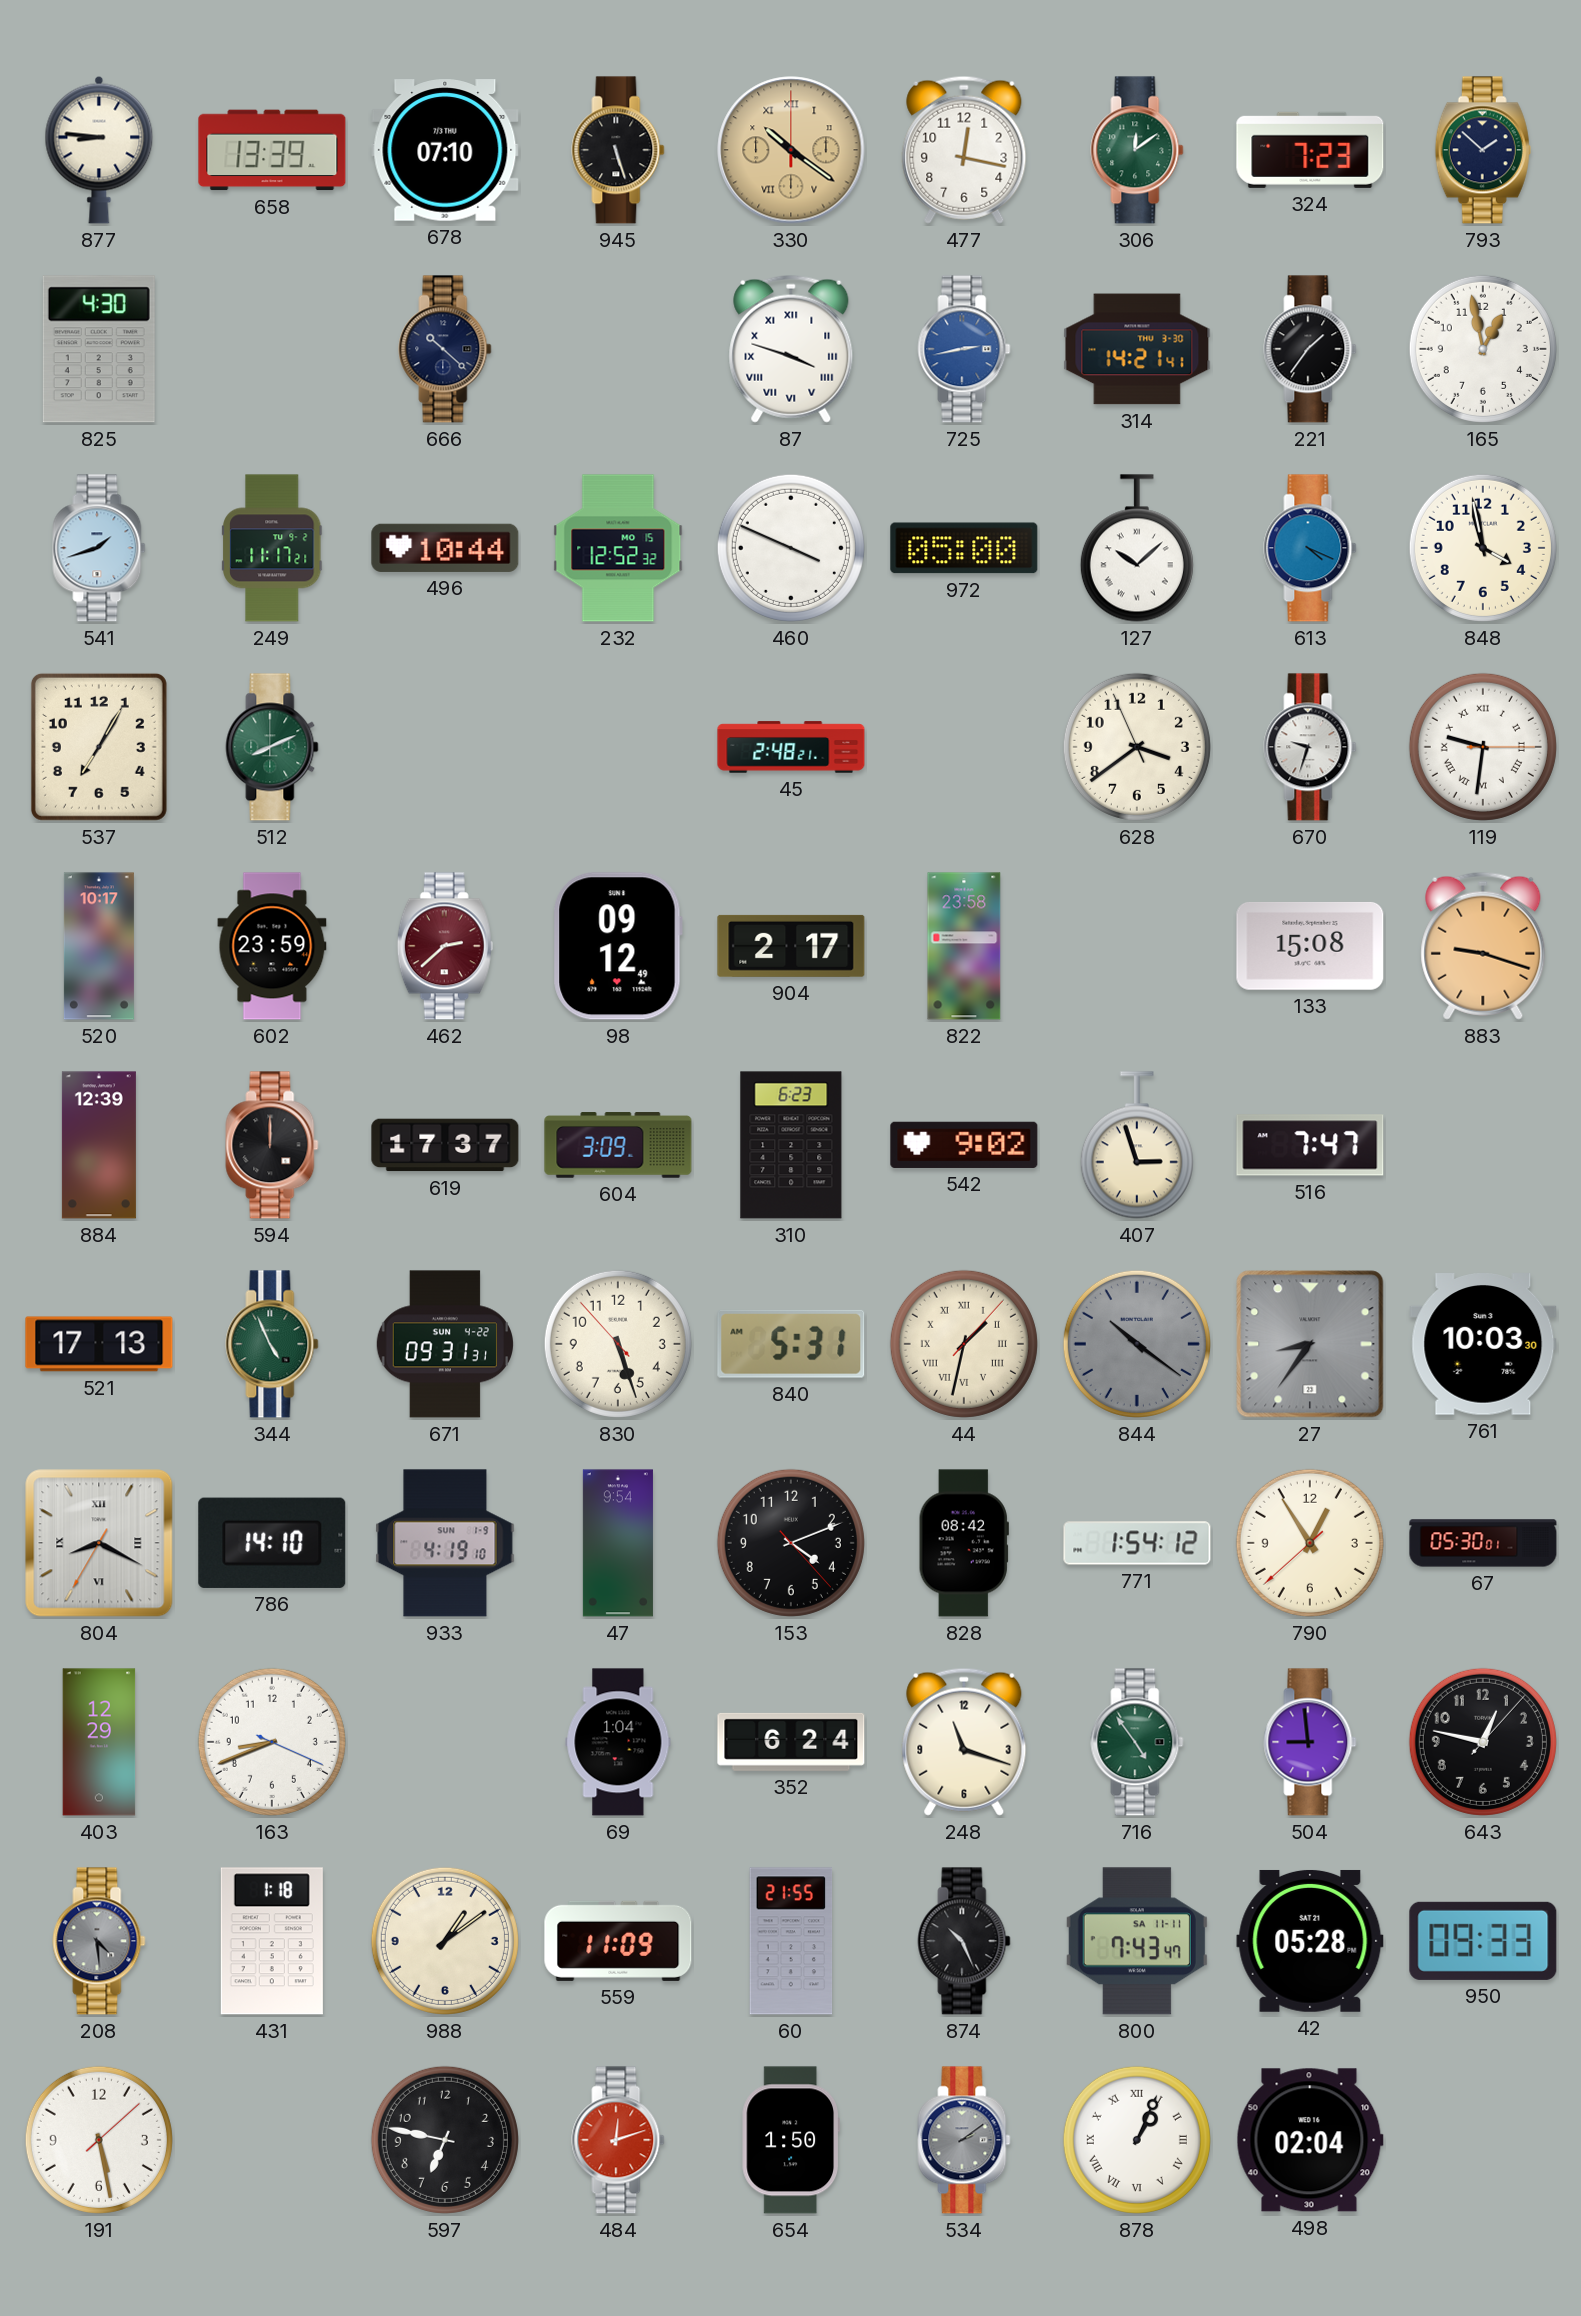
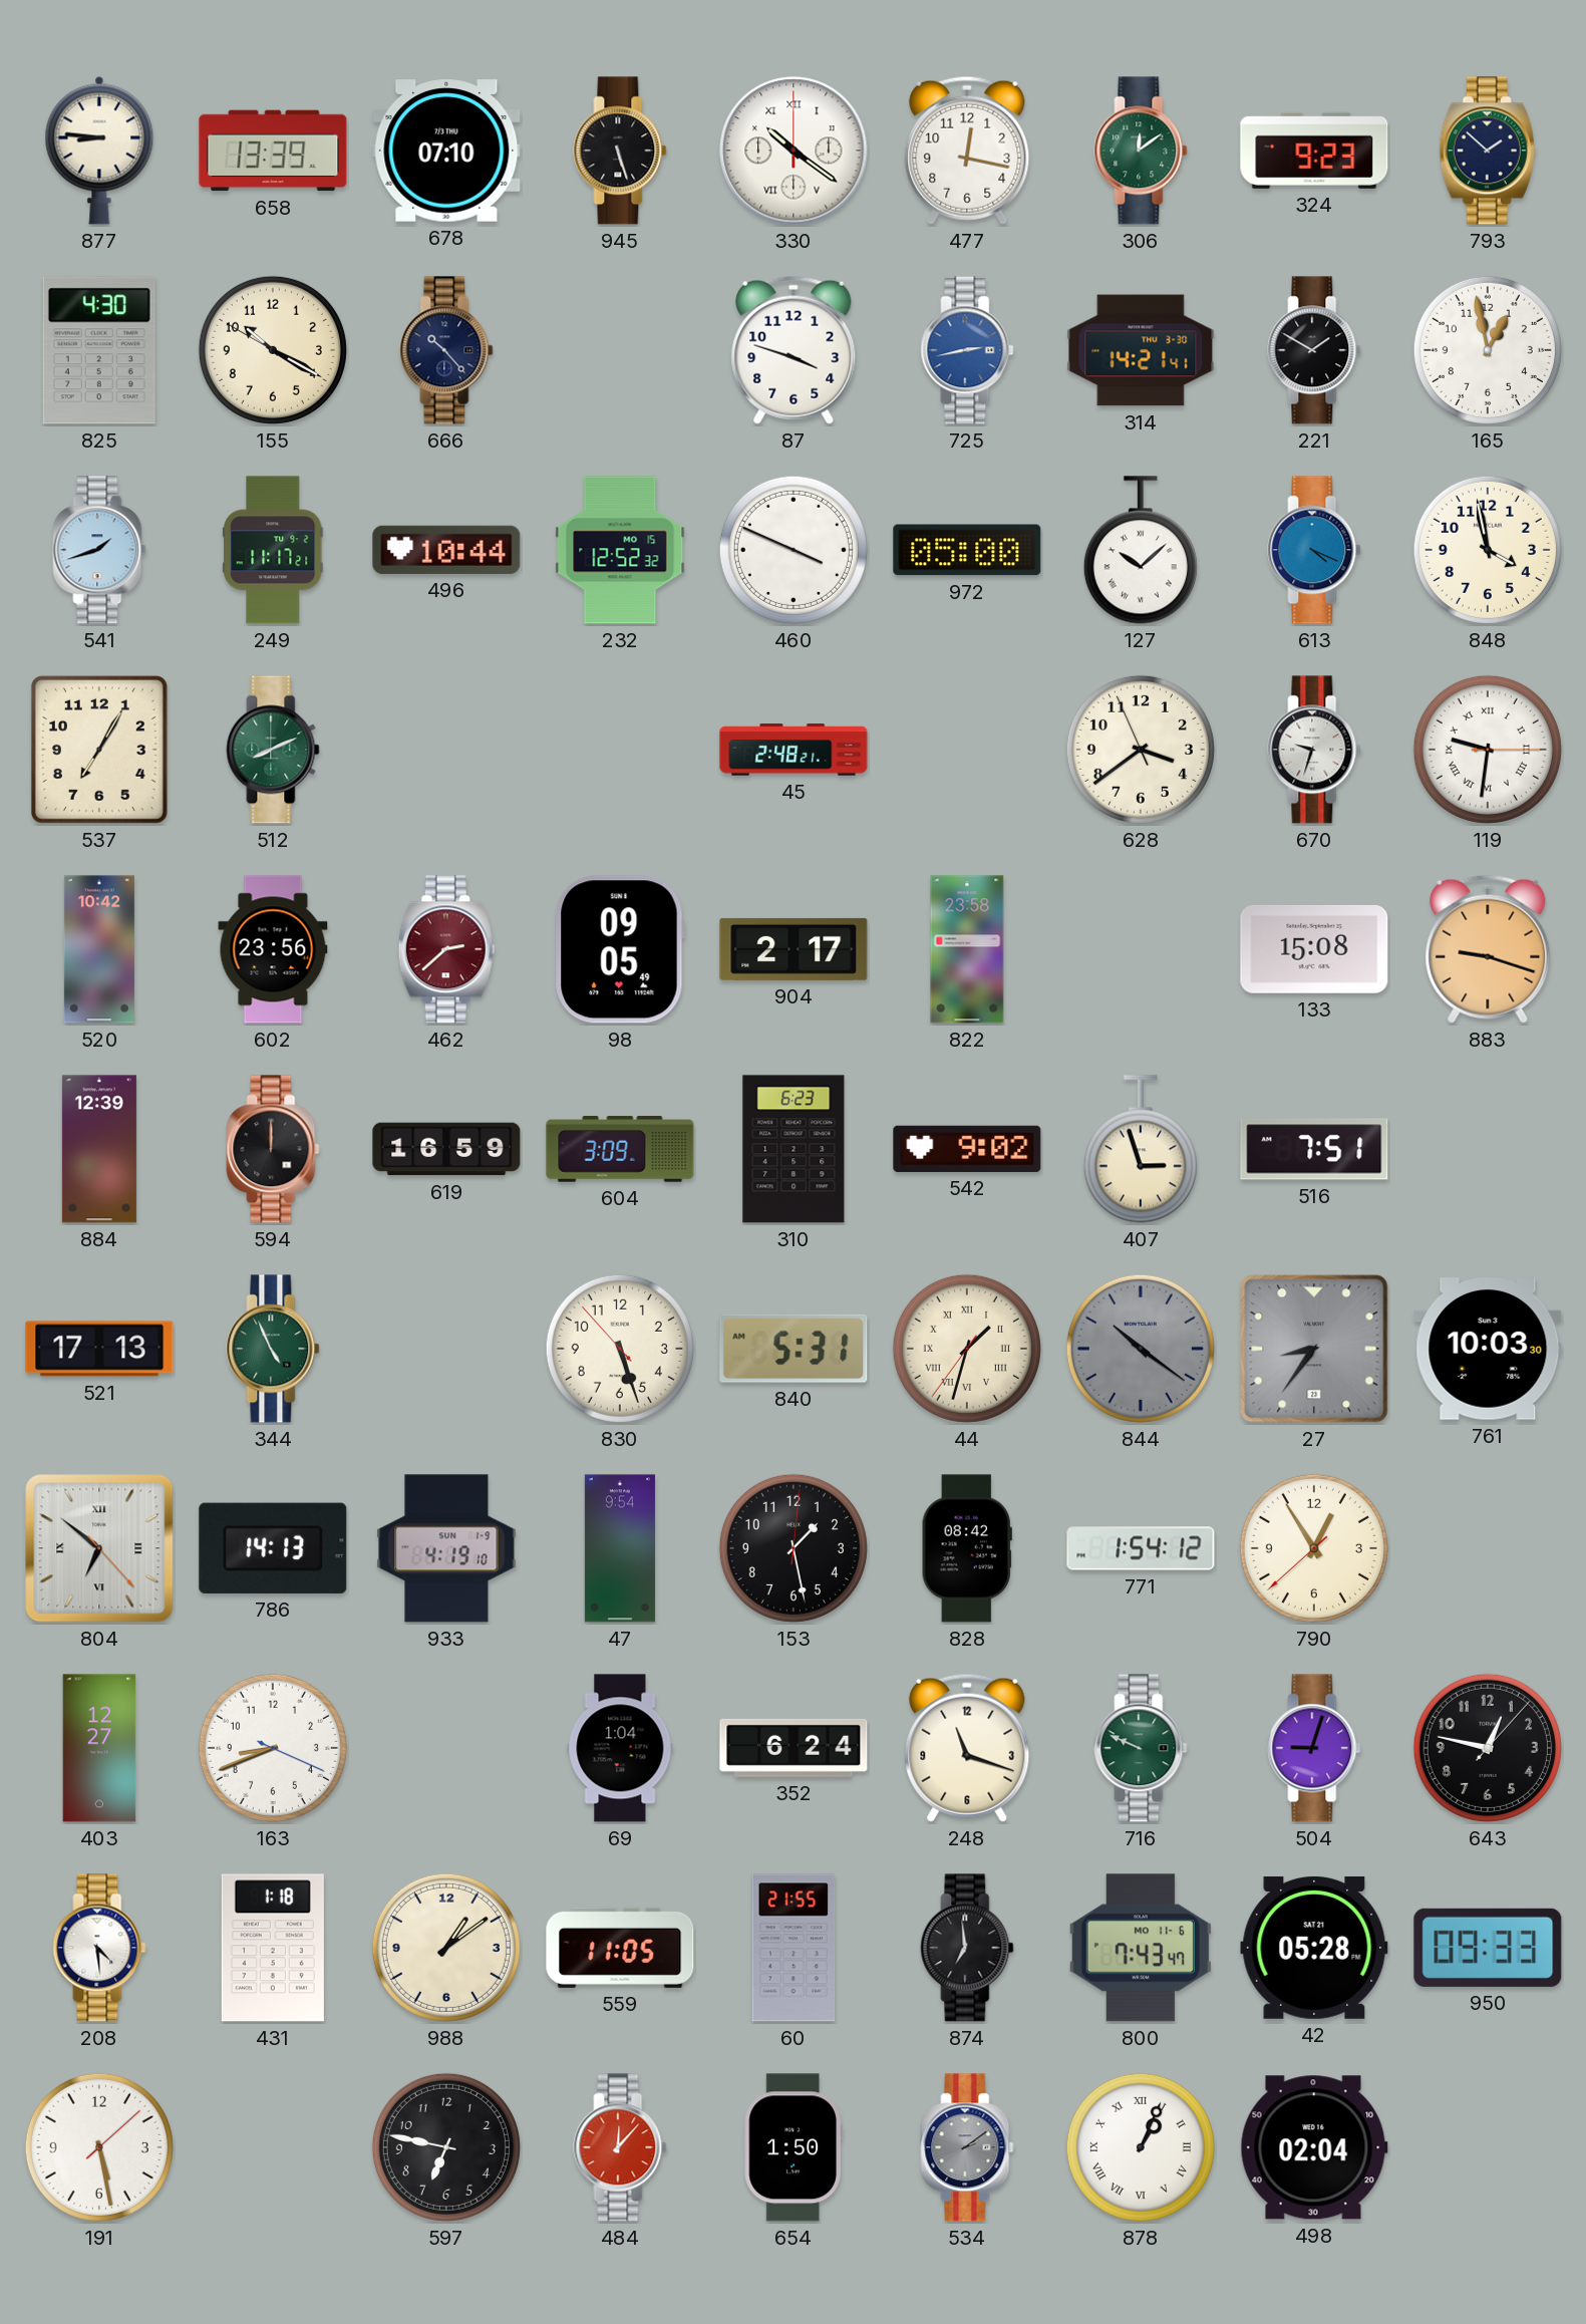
330 dial: champagne -> white (794, 151)
324: 7:23 -> 9:23 (1314, 151)
155: none -> 10:19 (273, 350)
666: 10:22 -> 10:23 (446, 350)
87 numerals: Roman -> Arabic (794, 350)
221: 1:36 -> 1:50 (1314, 350)
520: 10:17 -> 10:42 (99, 949)
602: 23:59 -> 23:56 (273, 949)
98: 09:12 -> 09:05 (620, 949)
619: 17:37 -> 16:59 (446, 1149)
516: 7:47 -> 7:51 (1314, 1149)
671: 09:31 -> none (444, 1344)
44: 1:32:07 -> 1:32:36 (967, 1349)
804: 8:19 -> 6:51 (99, 1548)
786: 14:10 -> 14:13 (273, 1548)
153: 4:11 -> 1:28 (794, 1548)
67: 05:30 -> none (1483, 1543)
403: 12:29 -> 12:27 (99, 1748)
716: 4:54 -> 9:49 (1141, 1748)
504: 8:59 -> 9:03 (1314, 1748)
208 dial: grey -> white (99, 1948)
559: 11:09 -> 11:05 (620, 1948)
874: 10:26 -> 6:59 (967, 1948)
800 date: SA 11-11 -> MO 11-6 (1141, 1948)
484: 12:12 -> 12:07 (620, 2147)
